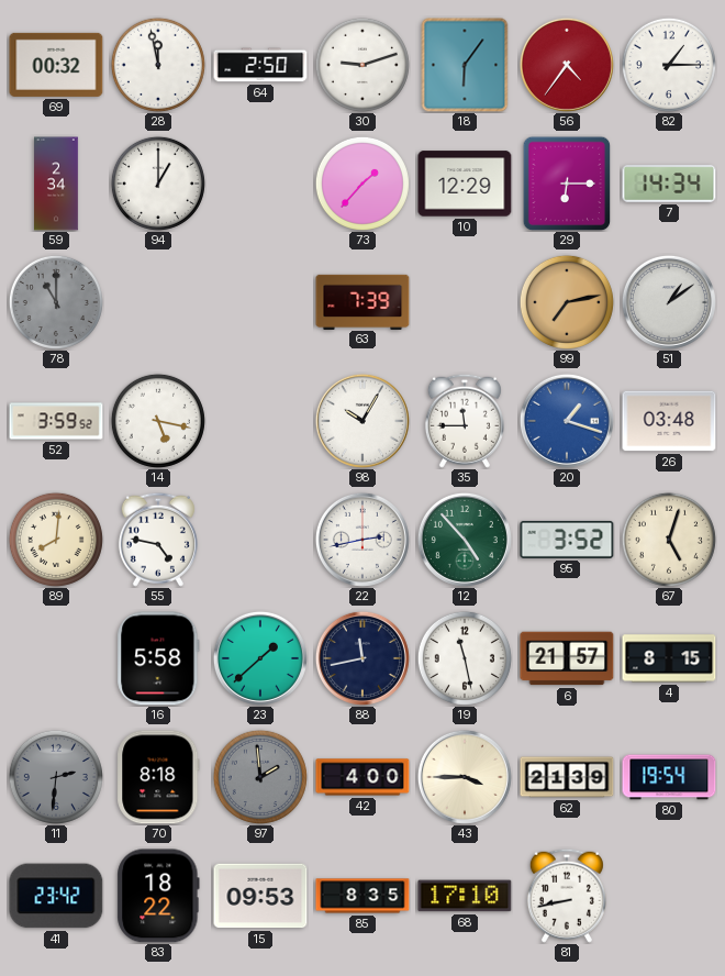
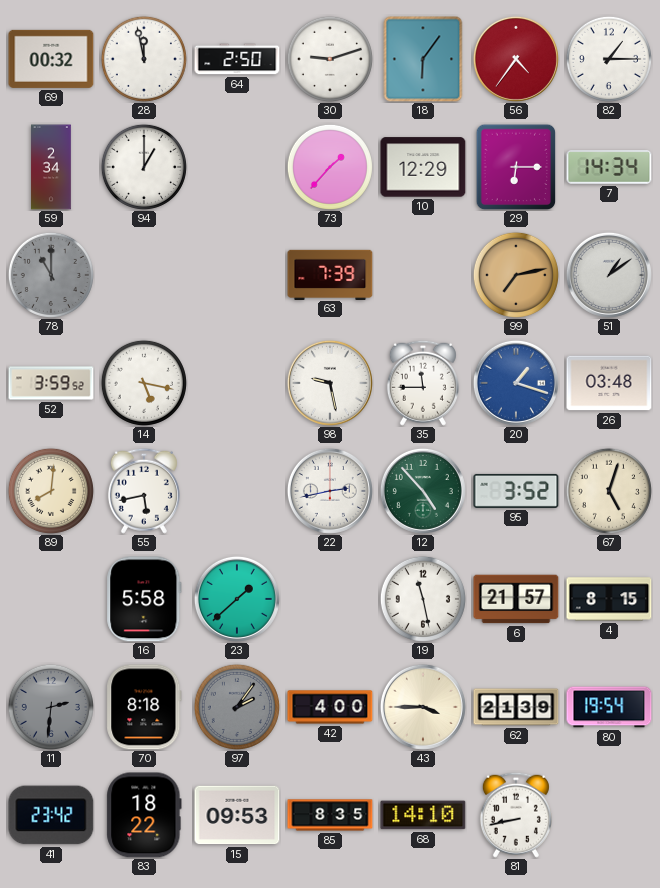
98: 10:05 -> 9:28 (330, 383)
55: 4:47 -> 5:43 (144, 491)
88: 11:43 -> none (362, 658)
97: 1:59 -> 2:06 (237, 707)
68: 17:10 -> 14:10 (423, 815)
